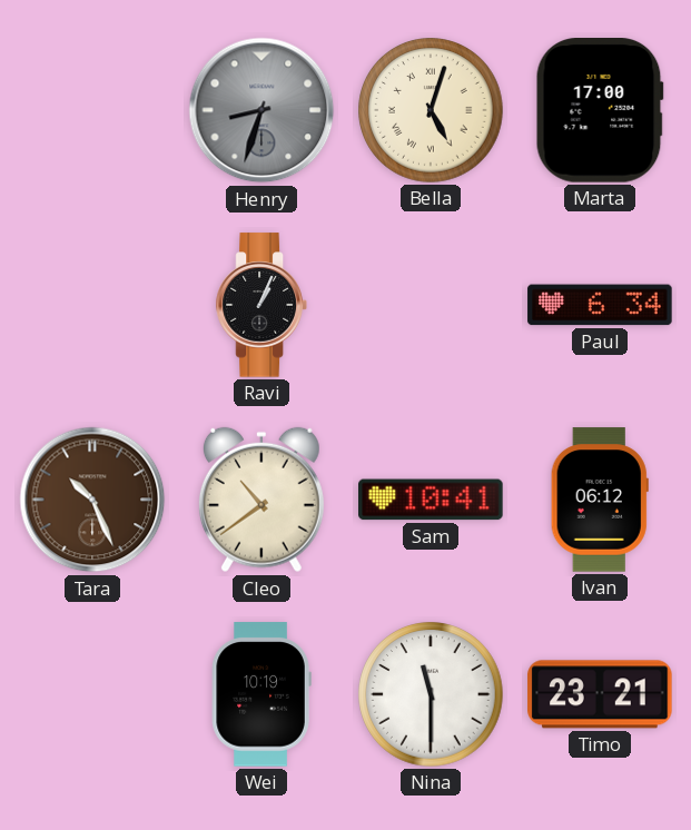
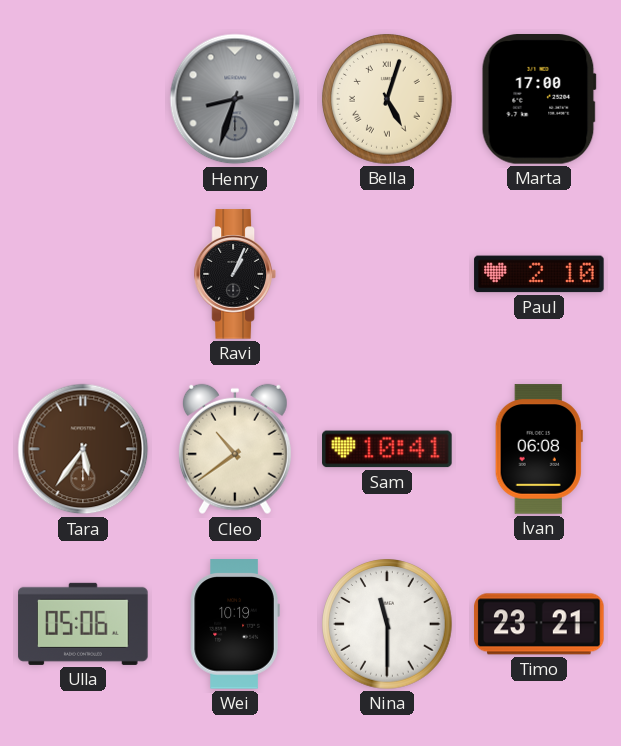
Paul: 6:34 -> 2:10 (539, 274)
Tara: 10:26 -> 5:36 (83, 449)
Ivan: 06:12 -> 06:08 (539, 449)
Ulla: none -> 05:06 (83, 624)
